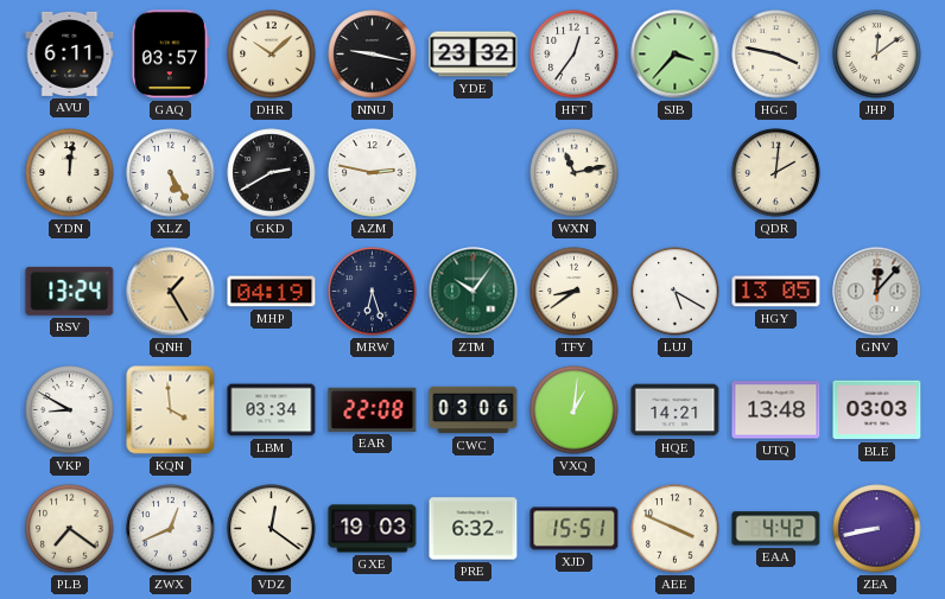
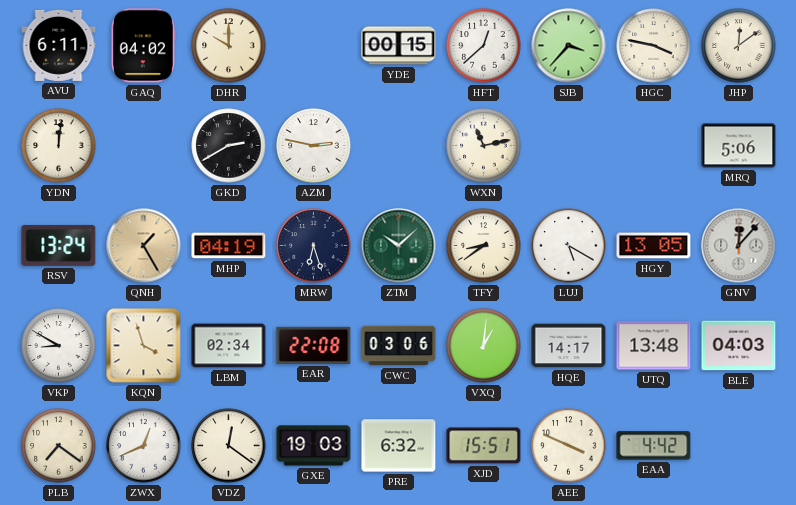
GAQ: 03:57 -> 04:02 (143, 46)
DHR: 10:08 -> 10:00 (229, 46)
NNU: 9:17 -> none (373, 55)
YDE: 23:32 -> 00:15 (399, 46)
HFT: 12:36 -> 12:38 (484, 46)
XLZ: 5:25 -> none (171, 173)
QDR: 2:01 -> none (776, 173)
MRQ: none -> 5:06 (739, 146)
ZTM: 10:06 -> 10:08 (399, 246)
KQN: 3:59 -> 3:57 (144, 346)
LBM: 03:34 -> 02:34 (229, 346)
HQE: 14:21 -> 14:17 (569, 346)
BLE: 03:03 -> 04:03 (739, 346)
ZEA: 8:43 -> none (877, 529)
